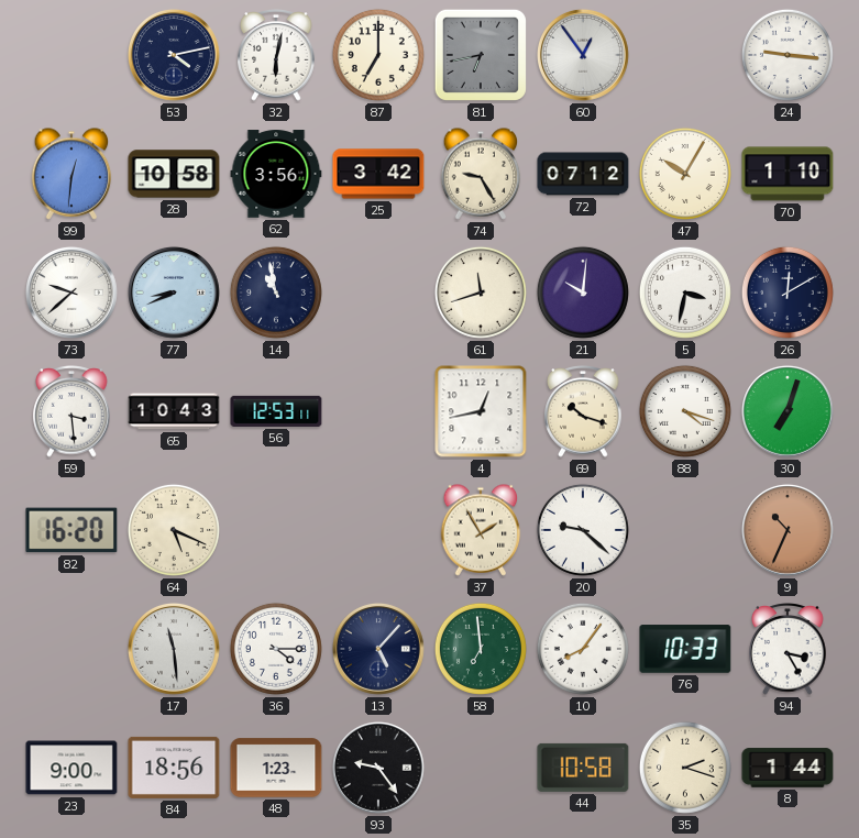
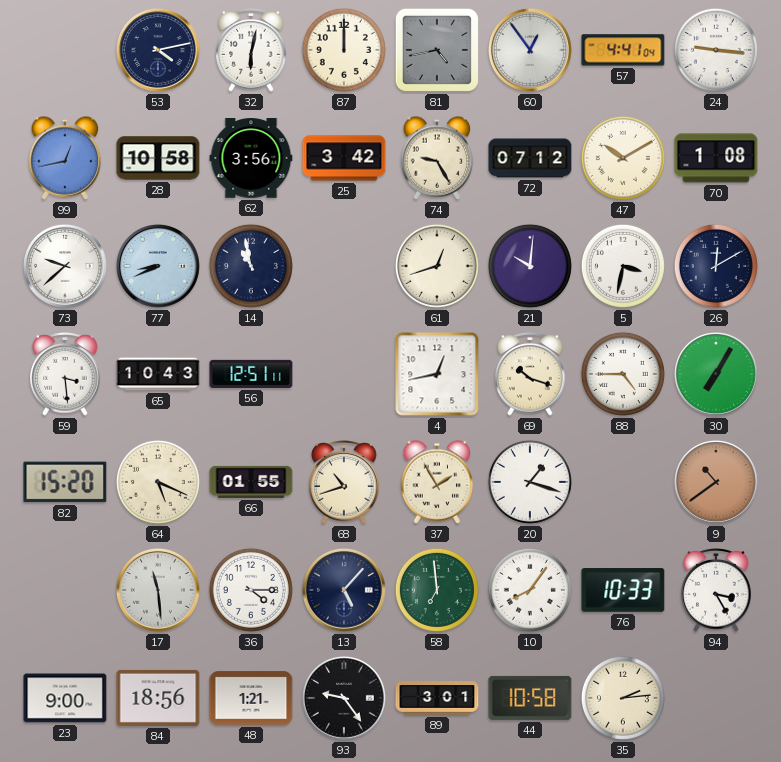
87: 7:00 -> 12:00 (344, 50)
81: 6:43 -> 4:43 (437, 50)
57: none -> 4:41 (623, 50)
99: 12:31 -> 12:43 (65, 158)
47: 10:05 -> 10:10 (623, 158)
70: 1:10 -> 1:08 (716, 158)
61: 11:42 -> 12:42 (437, 266)
56: 12:53 -> 12:51 (251, 374)
88: 4:18 -> 4:45 (623, 374)
30: 7:03 -> 7:05 (716, 374)
82: 16:20 -> 15:20 (65, 482)
66: none -> 01:55 (251, 482)
68: none -> 10:42 (344, 482)
20: 9:22 -> 1:18 (530, 482)
9: 10:34 -> 10:39 (716, 482)
48: 1:23 -> 1:21 (251, 698)
89: none -> 3:01 (437, 698)
35: 2:18 -> 2:14 (623, 698)
8: 1:44 -> none (788, 768)
